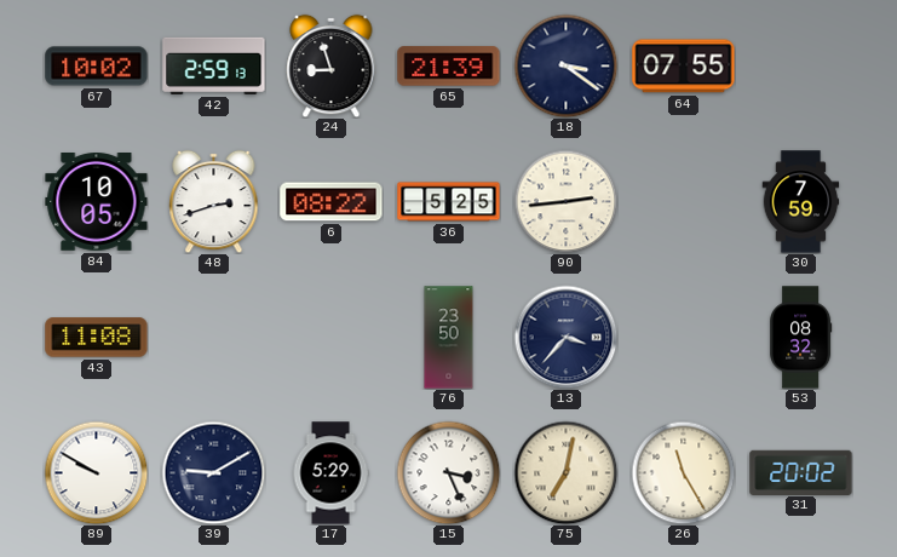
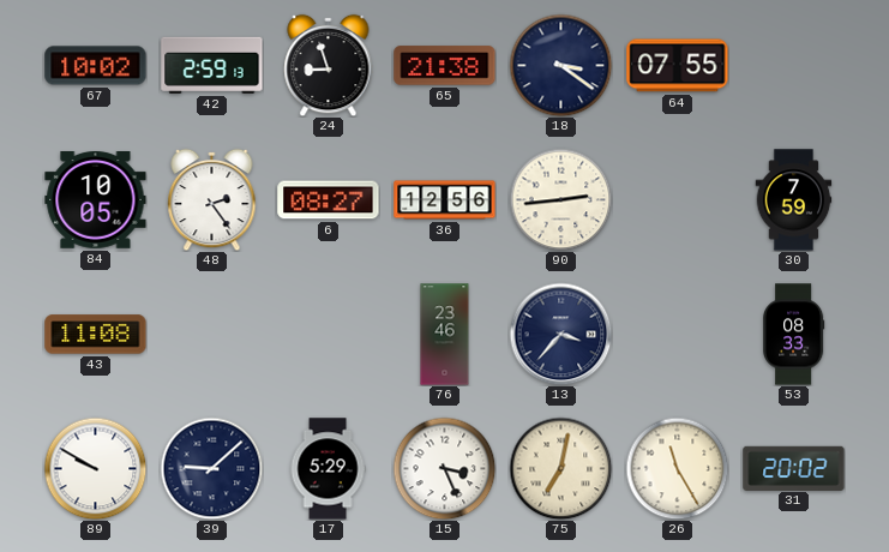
65: 21:39 -> 21:38 (445, 66)
48: 2:42 -> 2:24 (212, 199)
6: 08:22 -> 08:27 (329, 200)
36: 5:25 -> 12:56 (445, 200)
76: 23:50 -> 23:46 (445, 335)
53: 08:32 -> 08:33 (794, 335)
39: 9:10 -> 9:08 (211, 468)
